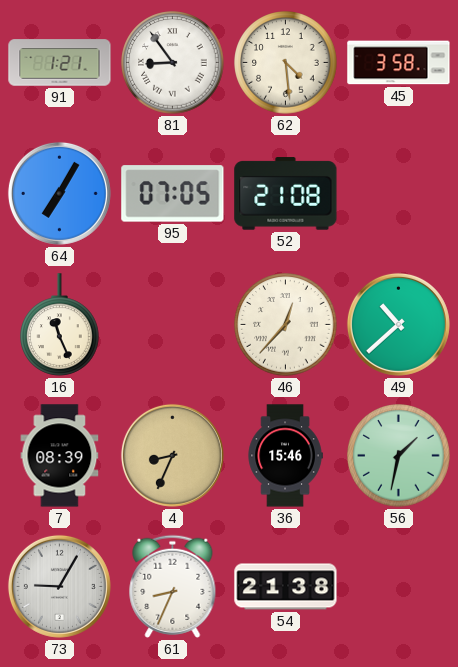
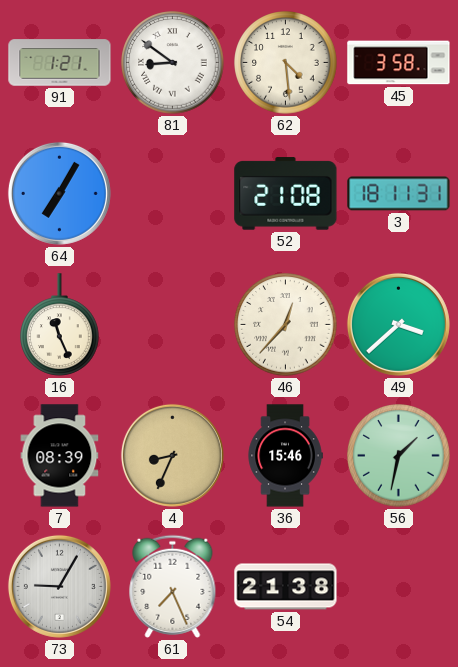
81: 8:54 -> 8:51 (173, 63)
95: 07:05 -> none (173, 194)
3: none -> 18:11 (399, 194)
49: 10:38 -> 3:38 (398, 324)
61: 8:34 -> 7:26 (173, 586)
